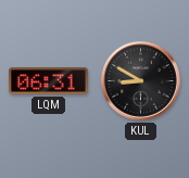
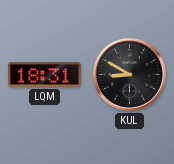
LQM: 06:31 -> 18:31 (45, 75)
